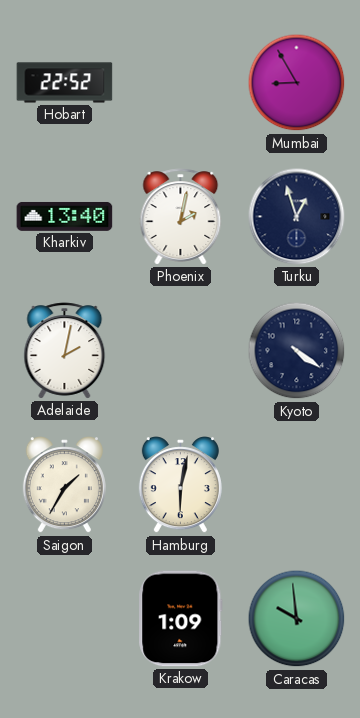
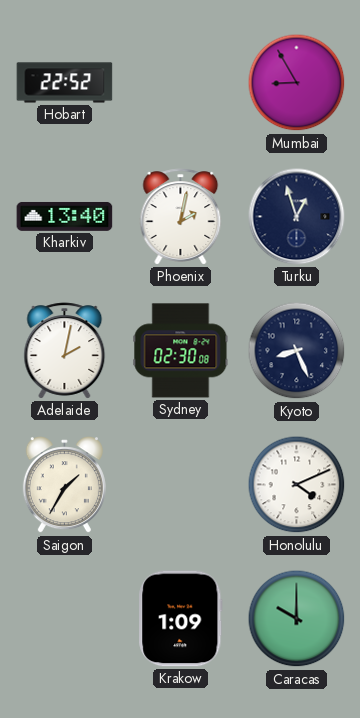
Sydney: none -> 02:30 (181, 351)
Kyoto: 4:21 -> 8:26 (297, 351)
Hamburg: 6:02 -> none (180, 485)
Honolulu: none -> 4:11 (297, 485)
Caracas: 9:59 -> 10:00 (297, 619)
